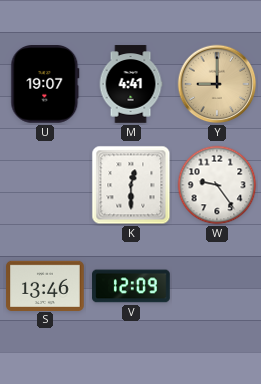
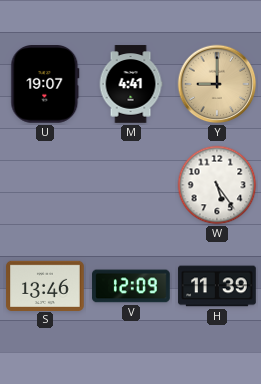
K: 12:30 -> none (131, 185)
W: 9:24 -> 5:24 (217, 185)
H: none -> 11:39 (217, 286)
